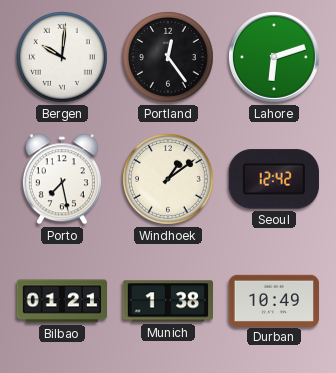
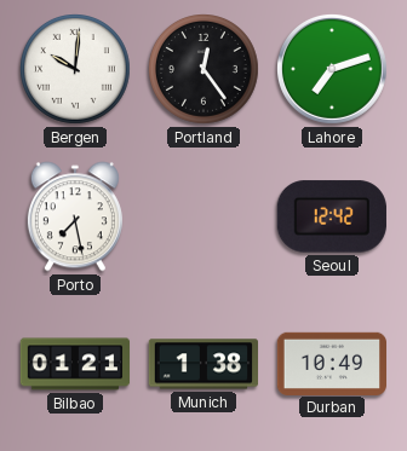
Lahore: 6:12 -> 7:12 (332, 69)
Windhoek: 1:09 -> none (169, 180)
